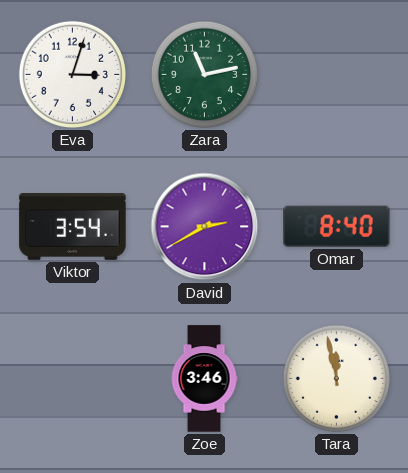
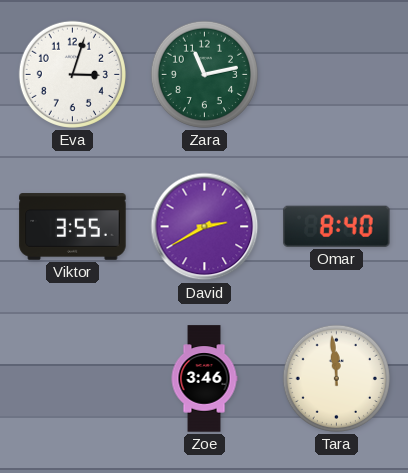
Viktor: 3:54 -> 3:55 (73, 227)
Tara: 11:58 -> 11:59 (336, 378)
